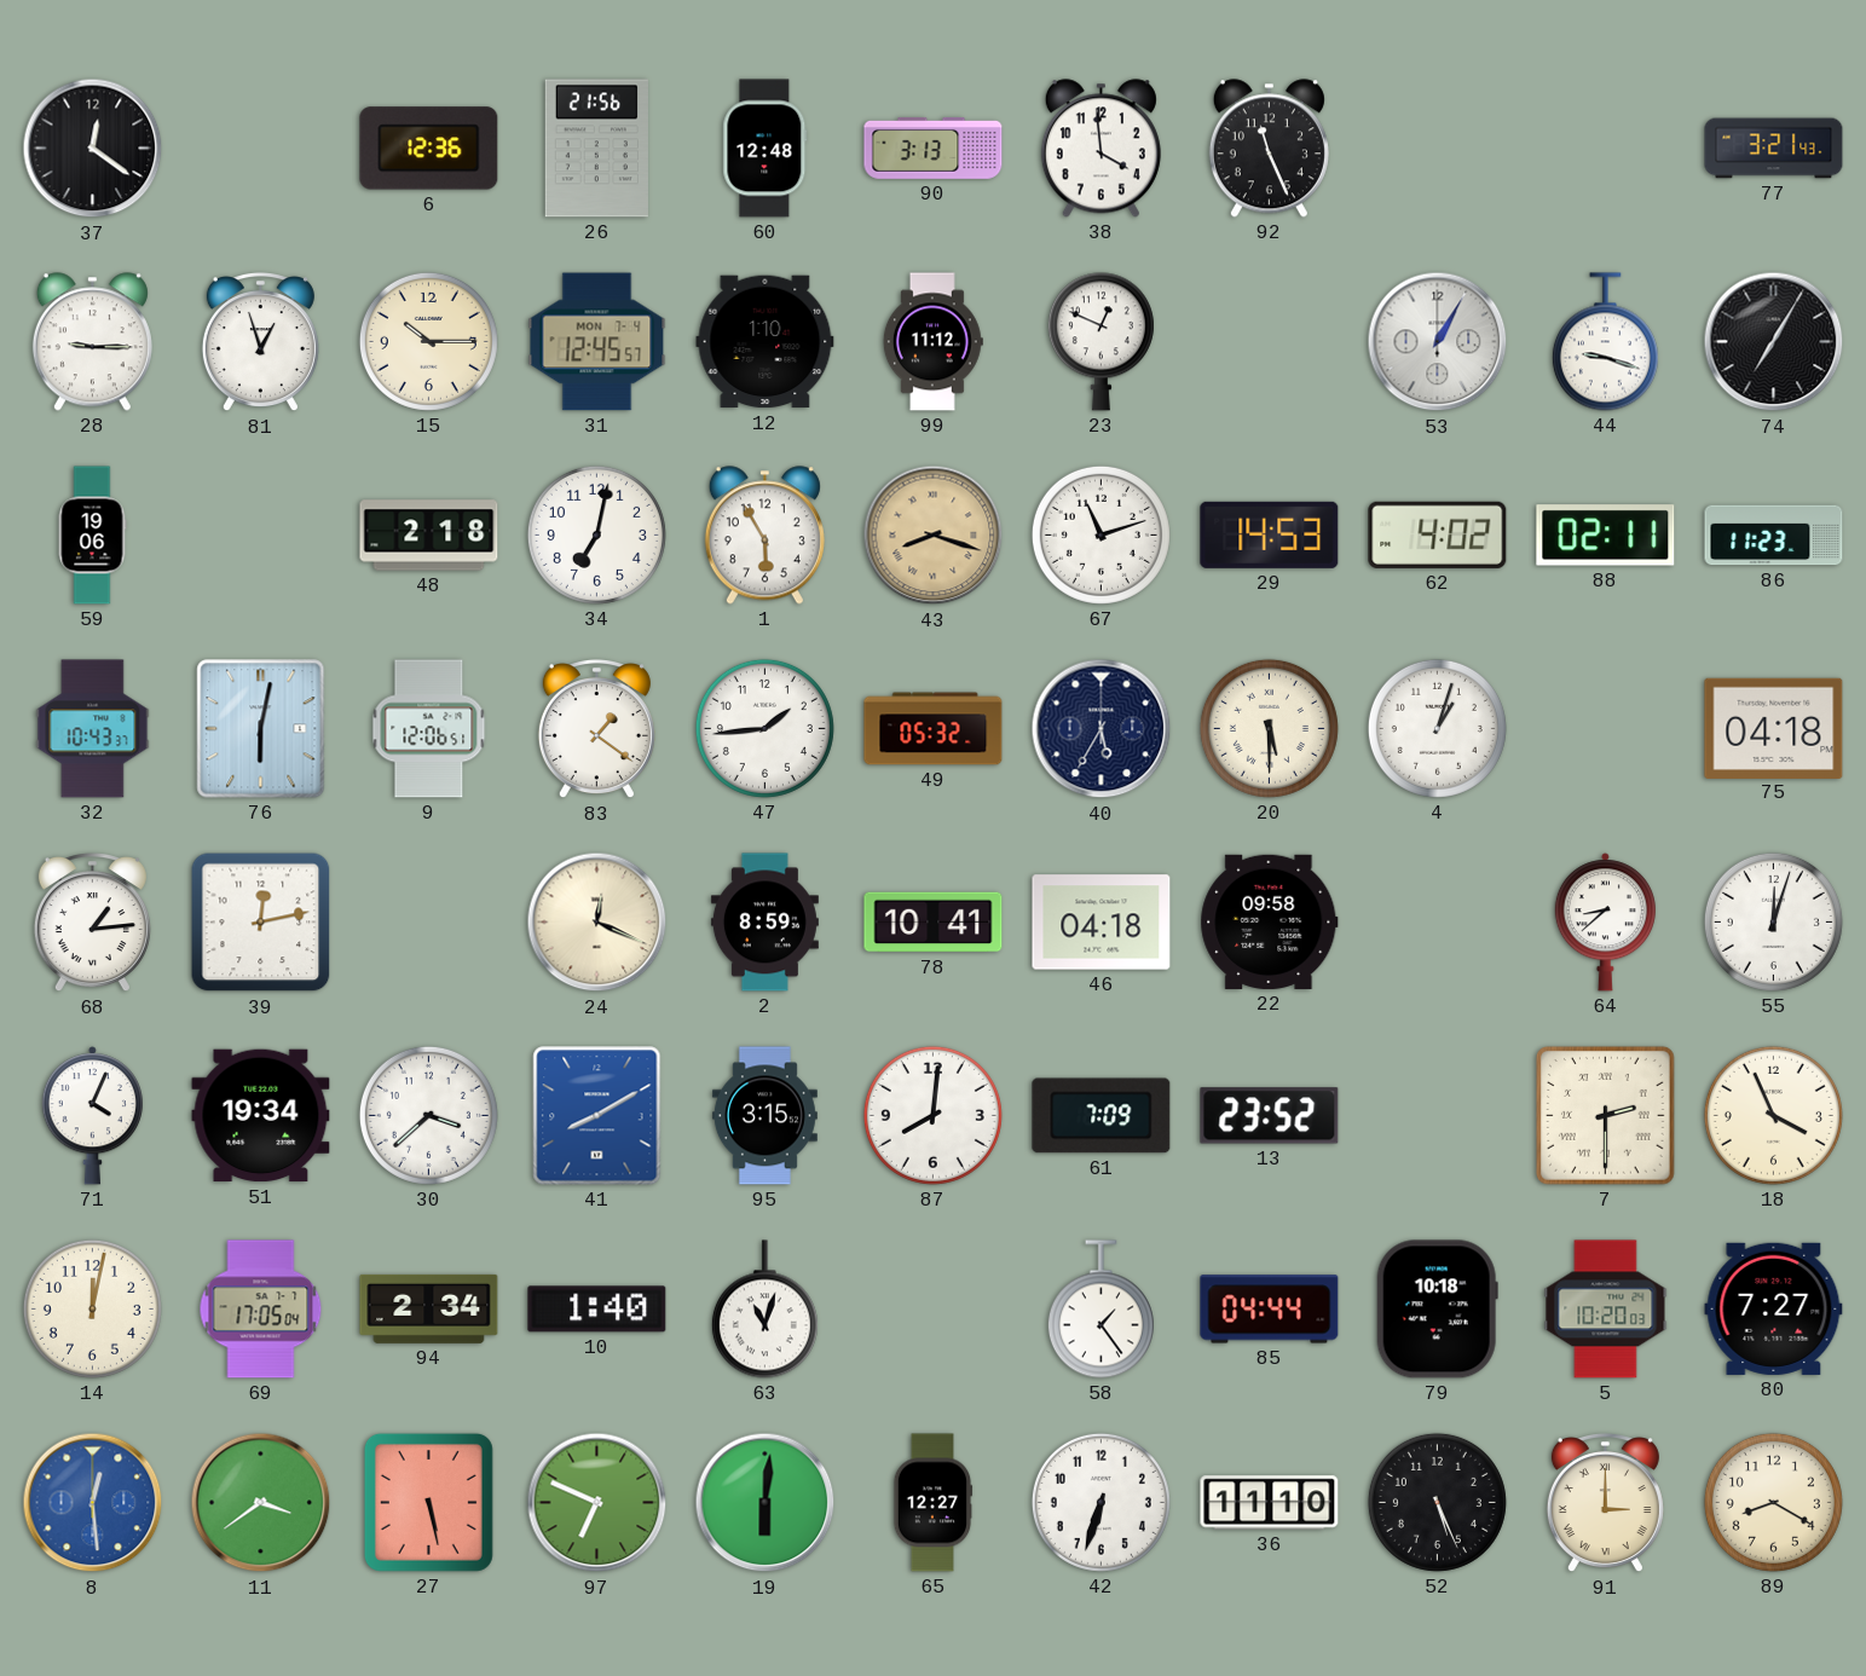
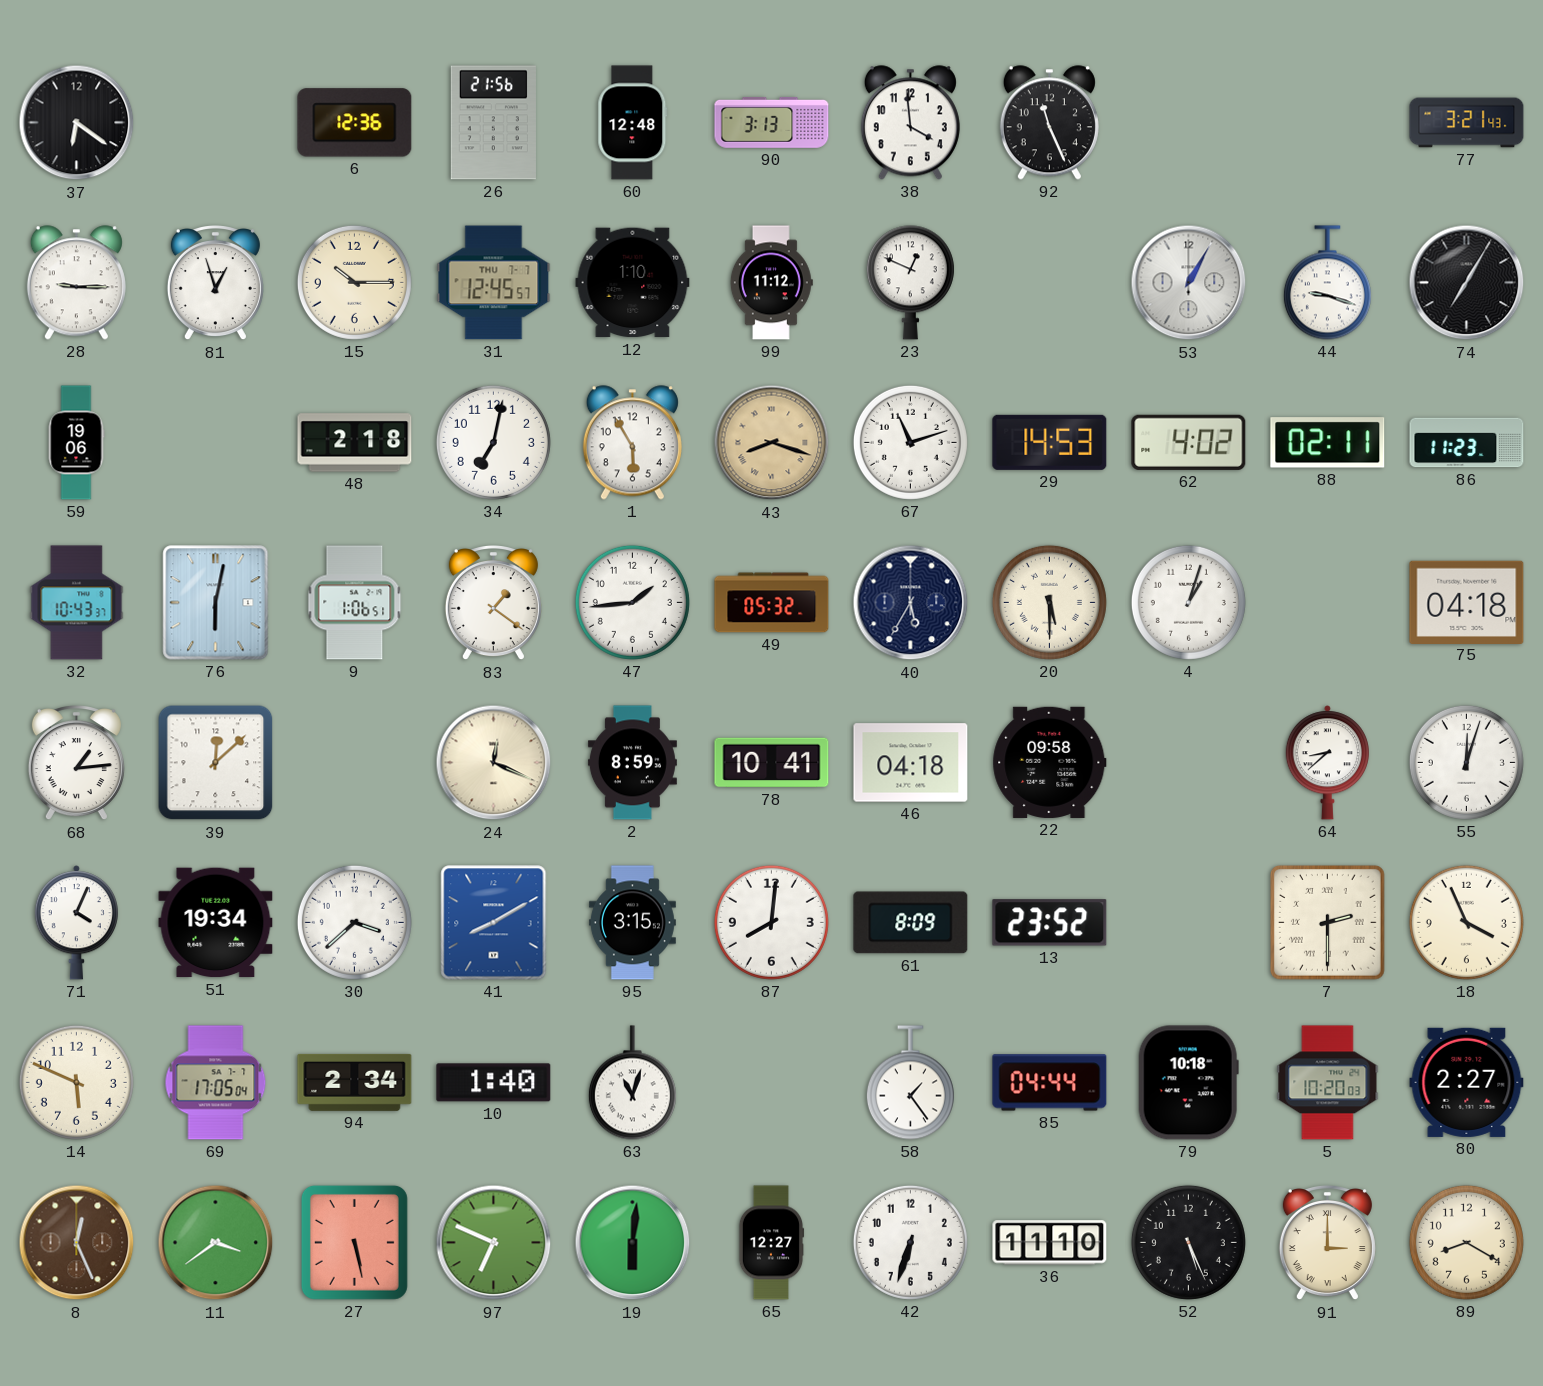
37: 12:21 -> 6:21 (77, 123)
31 date: MON 7-4 -> THU 7-7 (494, 283)
9: 12:06 -> 1:06 (355, 603)
39: 12:13 -> 12:08 (216, 763)
61: 7:09 -> 8:09 (911, 923)
14: 12:02 -> 5:49 (76, 1082)
80: 7:27 -> 2:27 (1467, 1082)
8: 12:29 -> 12:26 (77, 1243)
8 dial: blue -> brown (77, 1243)
